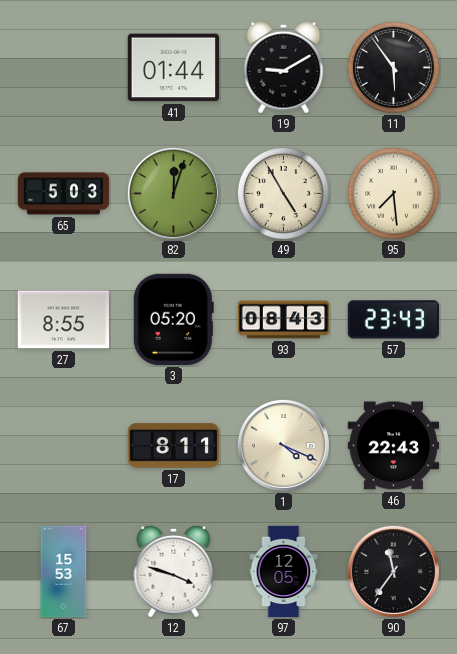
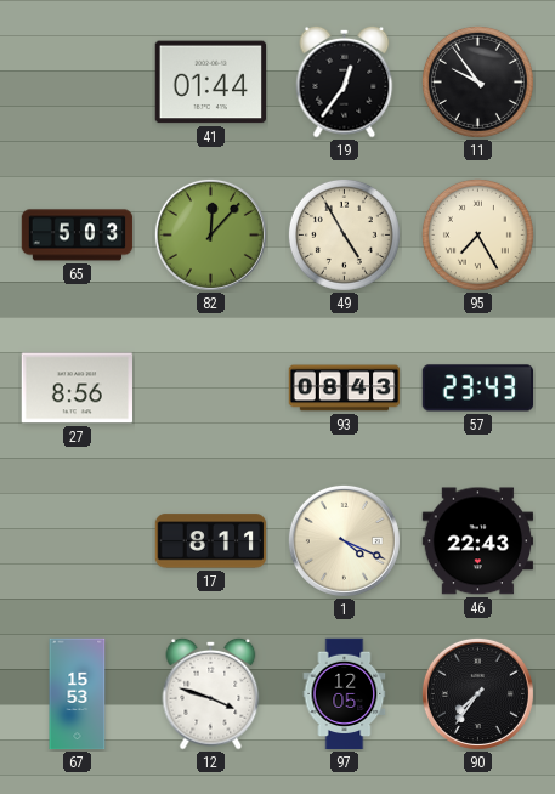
19: 9:10 -> 12:36 (345, 81)
11: 5:54 -> 9:54 (477, 81)
82: 12:03 -> 12:07 (210, 234)
95: 7:29 -> 7:25 (477, 234)
27: 8:55 -> 8:56 (77, 389)
3: 05:20 -> none (173, 320)
90: 11:36 -> 7:36 (477, 693)
